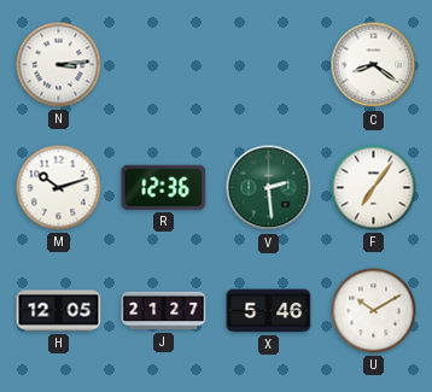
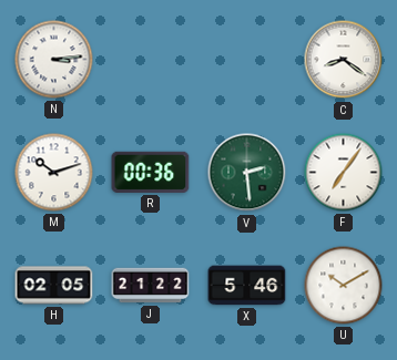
R: 12:36 -> 00:36 (151, 172)
H: 12:05 -> 02:05 (54, 286)
J: 21:27 -> 21:22 (151, 286)
